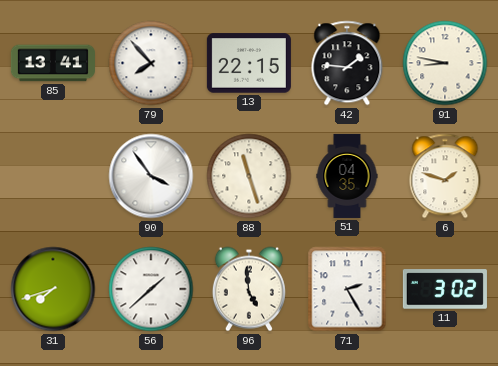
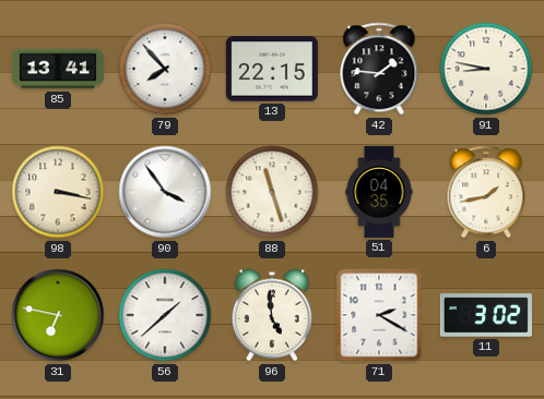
98: none -> 3:17 (58, 192)
6: 1:48 -> 1:43 (486, 192)
31: 7:42 -> 6:47 (58, 315)
71: 2:25 -> 2:20 (379, 315)
